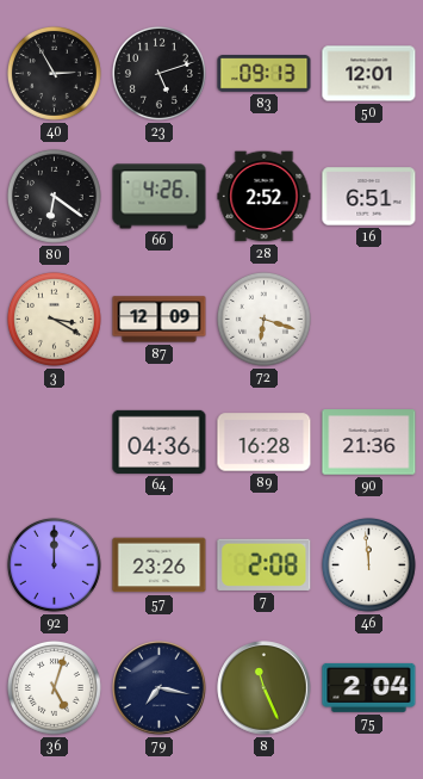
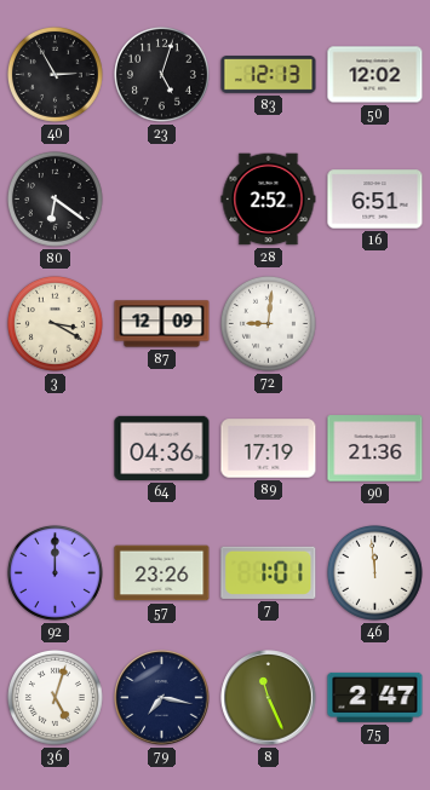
23: 5:12 -> 5:03 (161, 74)
83: 09:13 -> 12:13 (269, 75)
50: 12:01 -> 12:02 (375, 75)
66: 4:26 -> none (160, 197)
72: 6:18 -> 9:01 (268, 323)
89: 16:28 -> 17:19 (269, 449)
7: 2:08 -> 1:01 (269, 572)
75: 2:04 -> 2:47 (375, 697)
